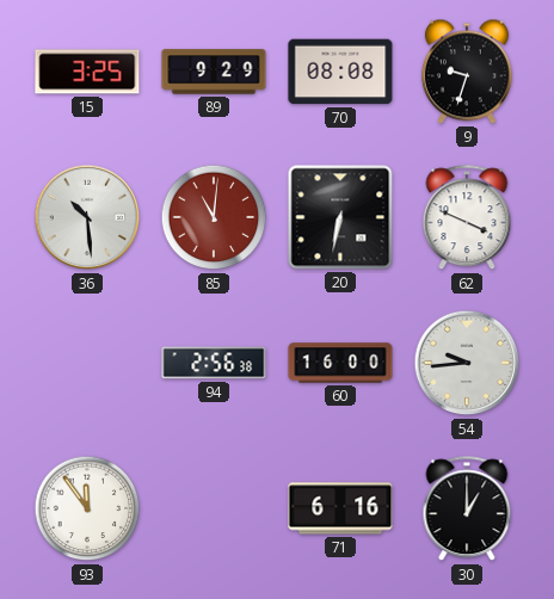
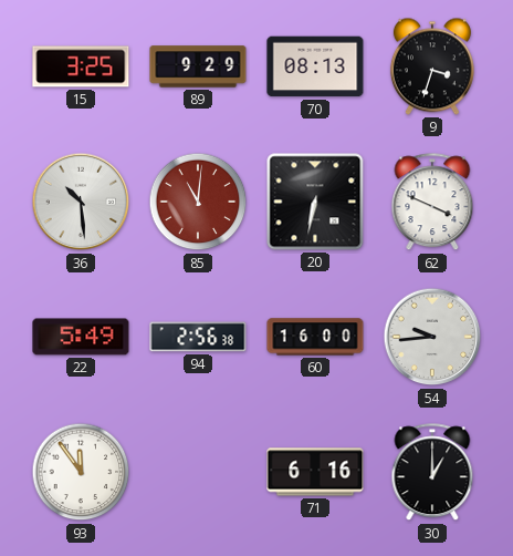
70: 08:08 -> 08:13 (315, 66)
9: 9:33 -> 3:33 (432, 66)
22: none -> 5:49 (81, 337)
